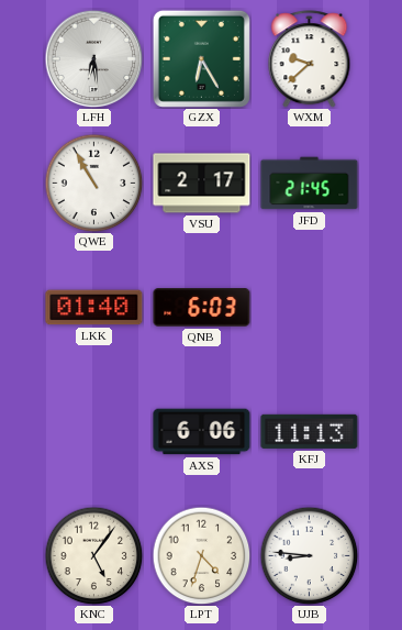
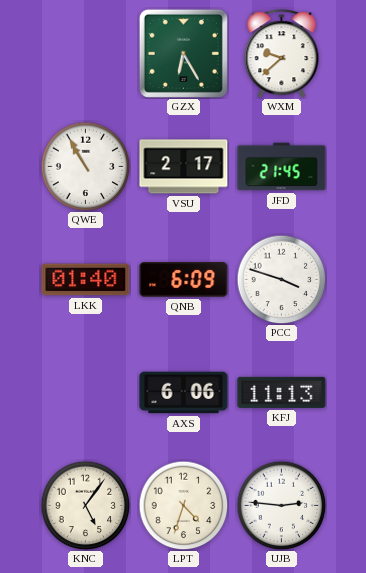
LFH: 6:29 -> none (93, 58)
QNB: 6:03 -> 6:09 (184, 280)
PCC: none -> 3:48 (281, 279)
UJB: 8:46 -> 2:46 (281, 505)
